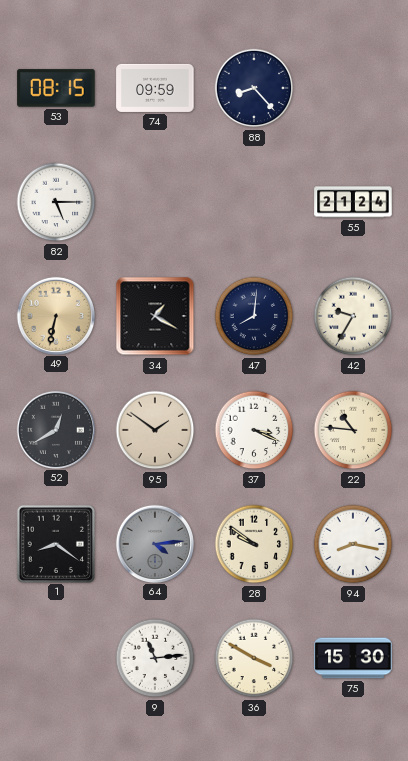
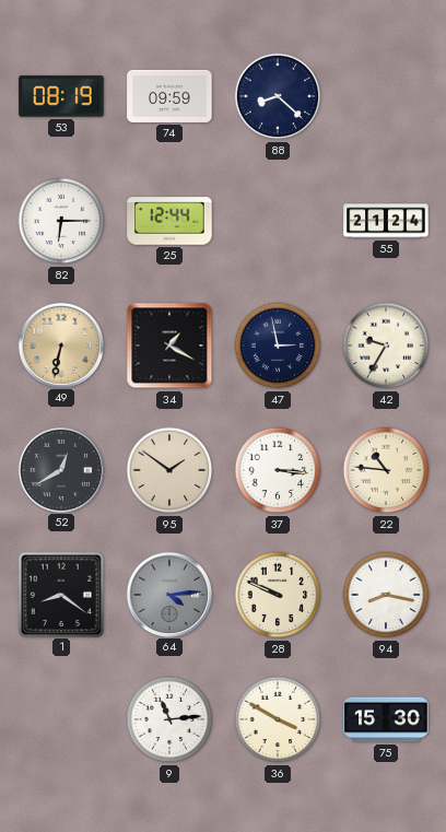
53: 08:15 -> 08:19 (61, 96)
88: 8:23 -> 8:22 (278, 96)
82: 5:15 -> 6:15 (61, 221)
25: none -> 12:44 (169, 221)
47: 8:01 -> 2:58 (278, 345)
37: 3:19 -> 3:16 (278, 470)
28: 9:51 -> 9:49 (278, 595)
